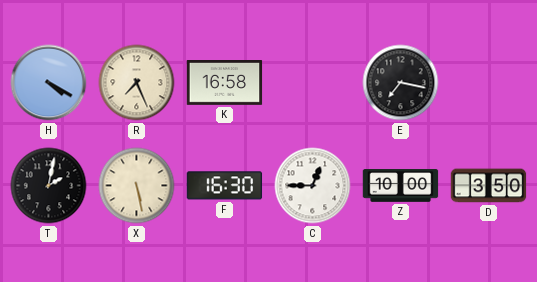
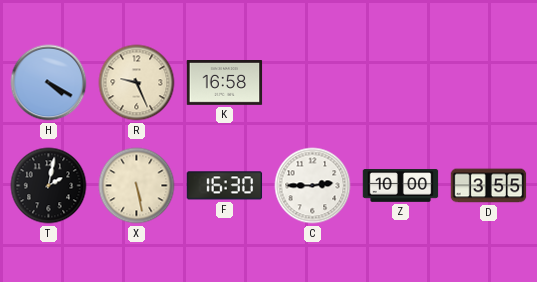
R: 7:26 -> 9:26 (137, 83)
E: 7:17 -> none (401, 83)
C: 12:45 -> 2:45 (313, 186)
D: 3:50 -> 3:55 (489, 186)
